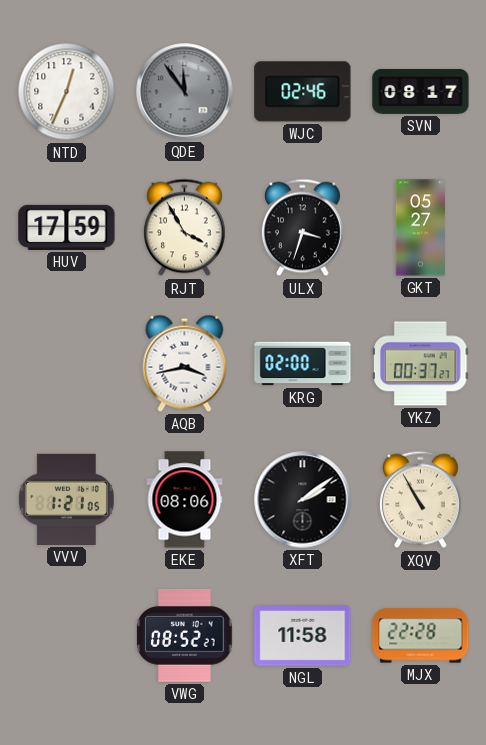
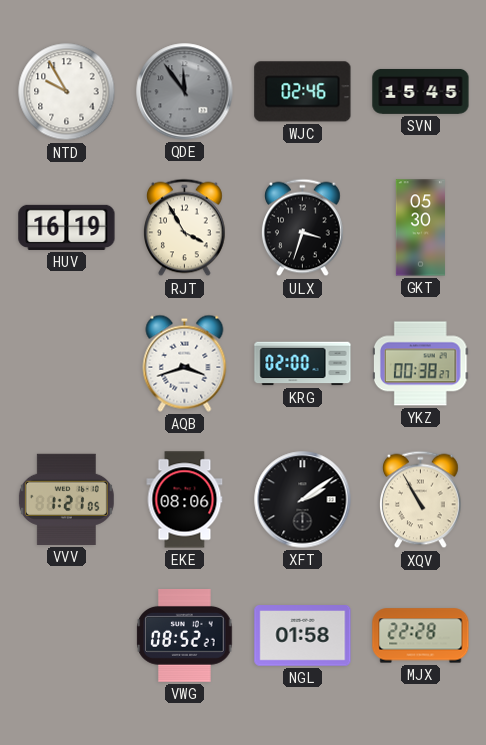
NTD: 12:34 -> 9:55 (67, 92)
SVN: 08:17 -> 15:45 (421, 91)
HUV: 17:59 -> 16:19 (67, 227)
GKT: 05:27 -> 05:30 (420, 228)
AQB: 3:43 -> 3:42 (185, 363)
YKZ: 00:37 -> 00:38 (421, 364)
NGL: 11:58 -> 01:58 (303, 636)
